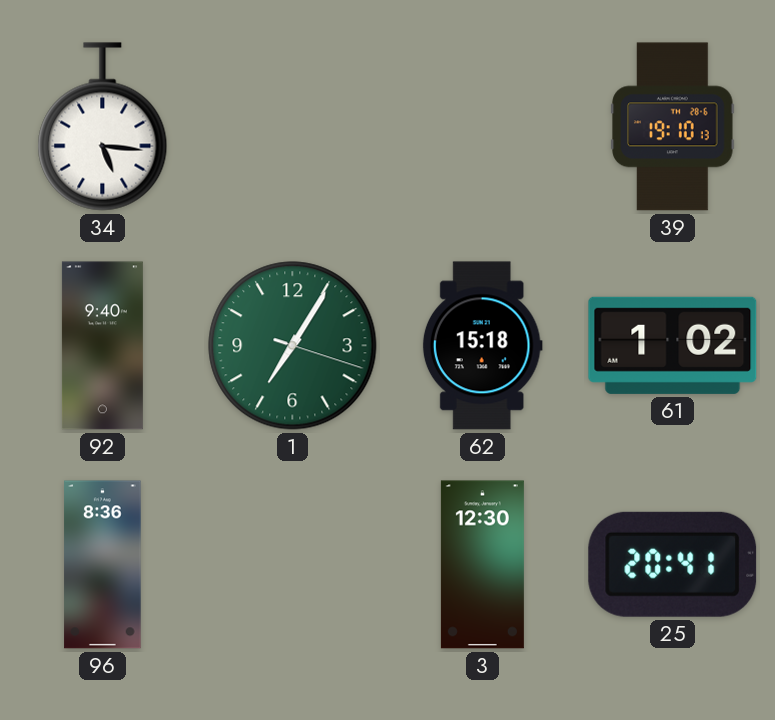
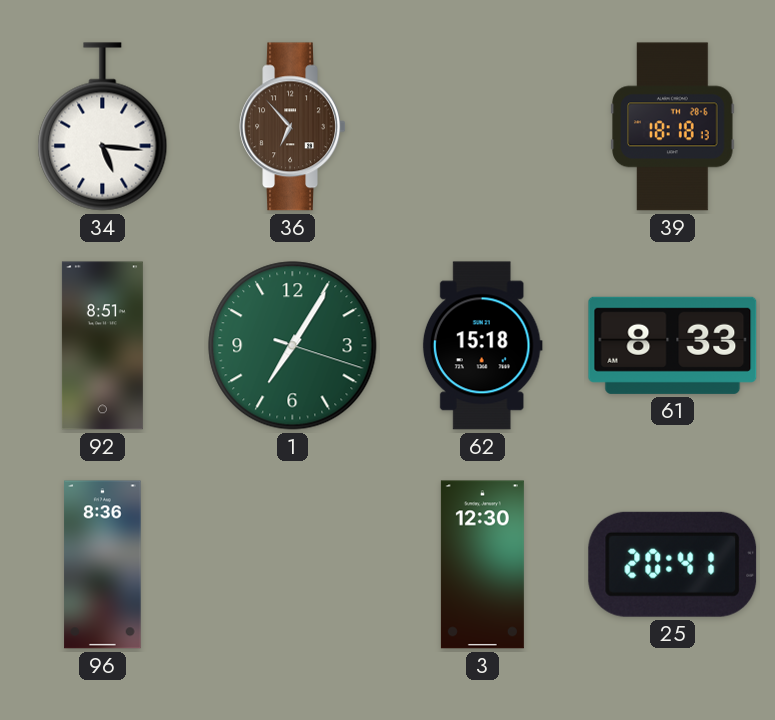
36: none -> 6:53 (293, 127)
39: 19:10 -> 18:18 (673, 127)
92: 9:40 -> 8:51 (102, 346)
61: 1:02 -> 8:33 (673, 345)
